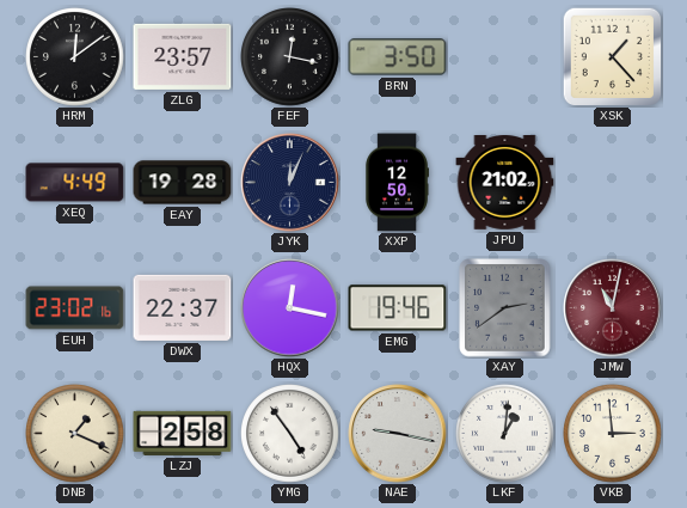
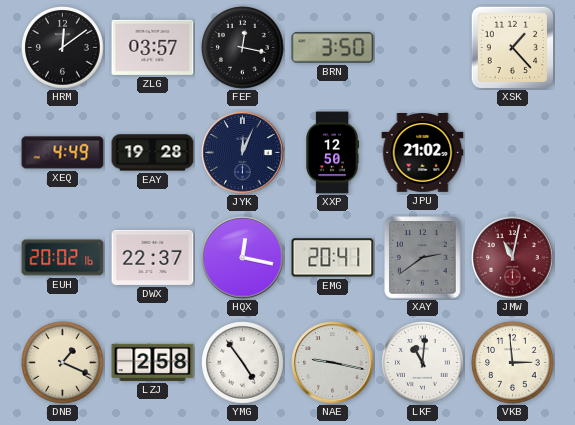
ZLG: 23:57 -> 03:57 (153, 47)
EUH: 23:02 -> 20:02 (63, 258)
EMG: 19:46 -> 20:41 (333, 258)
LKF: 1:01 -> 11:01 (423, 363)
